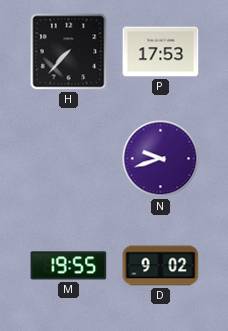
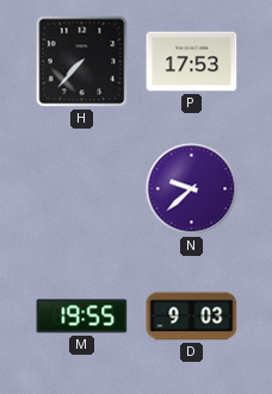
N: 9:42 -> 9:38 (192, 189)
D: 9:02 -> 9:03 (192, 317)
